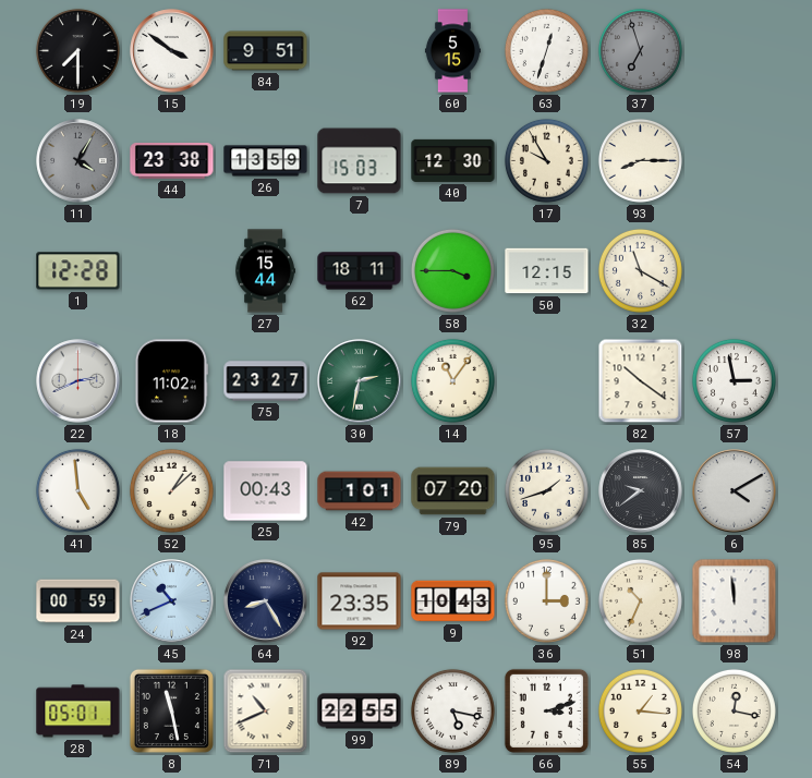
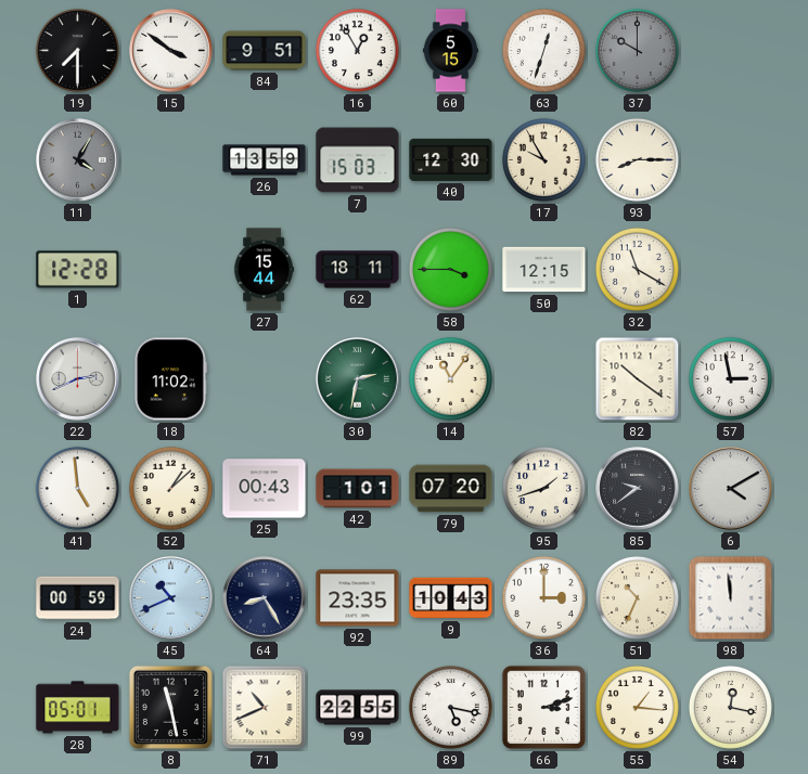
16: none -> 12:55 (357, 50)
37: 6:57 -> 10:00 (637, 50)
44: 23:38 -> none (172, 161)
75: 23:27 -> none (266, 381)
